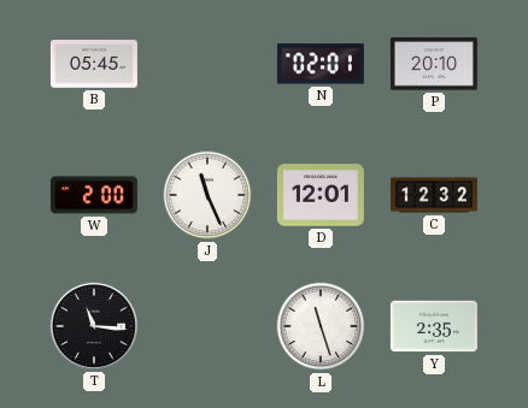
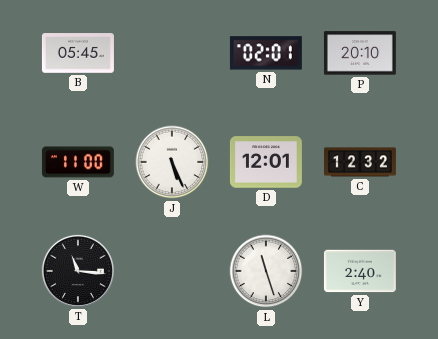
W: 2:00 -> 11:00 (78, 162)
J: 11:26 -> 5:26 (172, 162)
Y: 2:35 -> 2:40 (360, 271)
